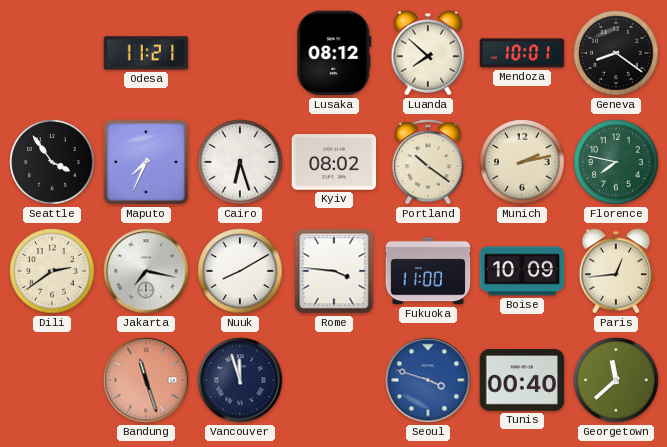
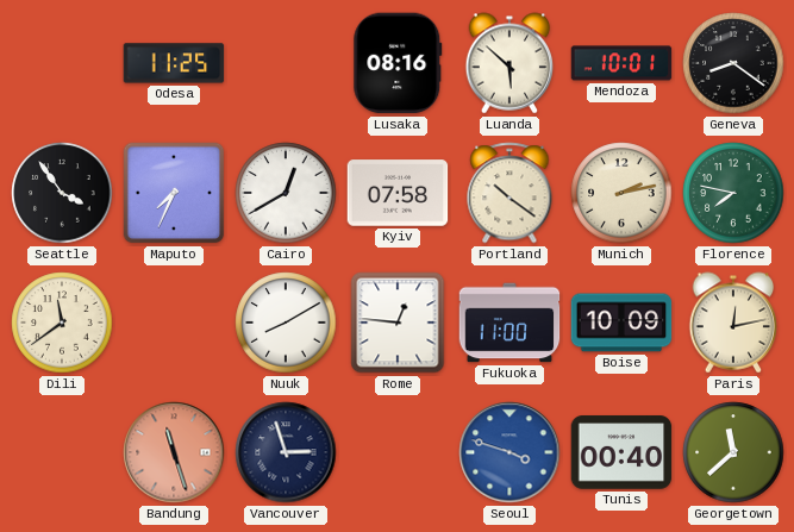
Odesa: 11:21 -> 11:25 (174, 63)
Lusaka: 08:12 -> 08:16 (398, 63)
Luanda: 7:52 -> 5:52 (509, 63)
Cairo: 6:27 -> 12:40 (286, 193)
Kyiv: 08:02 -> 07:58 (398, 193)
Dili: 2:39 -> 11:39 (62, 323)
Jakarta: 7:17 -> none (146, 271)
Rome: 3:46 -> 12:46 (398, 323)
Paris: 12:44 -> 12:13 (733, 323)
Vancouver: 11:57 -> 2:57 (286, 452)
